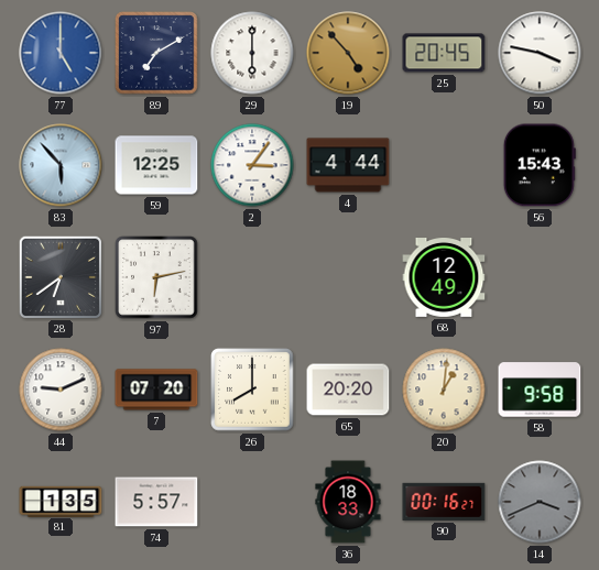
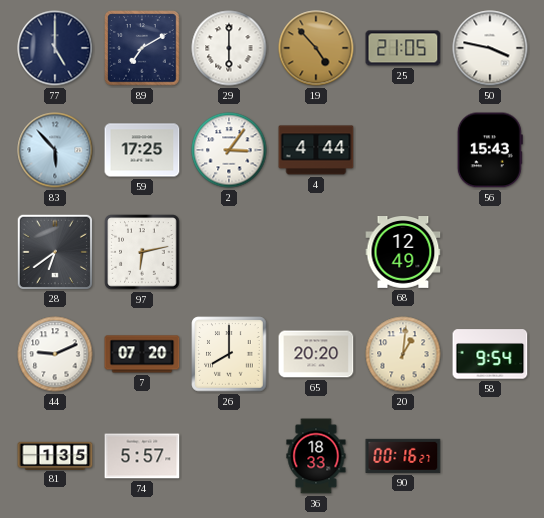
77 dial: blue -> navy (55, 48)
25: 20:45 -> 21:05 (403, 48)
59: 12:25 -> 17:25 (142, 150)
58: 9:58 -> 9:54 (490, 354)
14: 3:41 -> none (540, 502)
